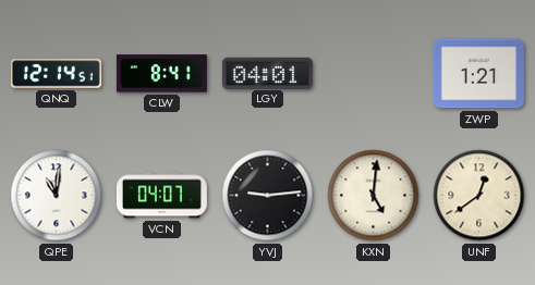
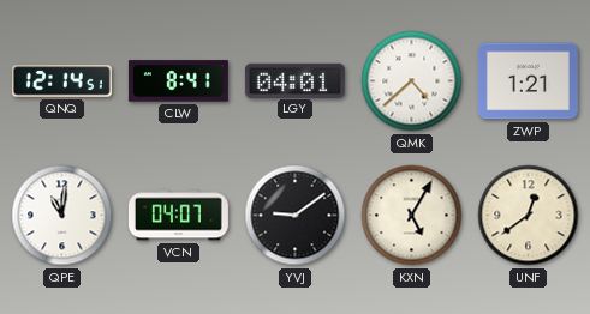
QMK: none -> 4:38 (412, 81)
YVJ: 9:14 -> 9:09 (296, 216)
KXN: 5:01 -> 5:05 (412, 216)
